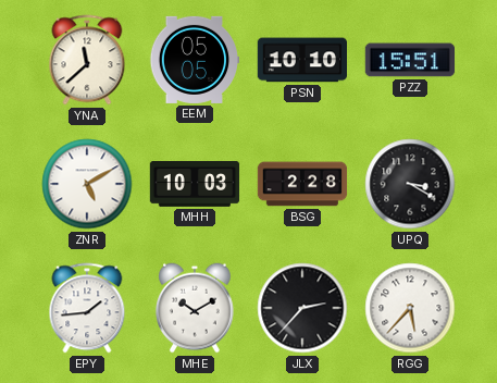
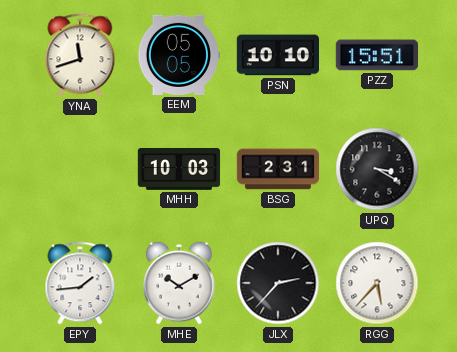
YNA: 11:38 -> 11:42 (80, 55)
ZNR: 5:10 -> none (87, 184)
BSG: 2:28 -> 2:31 (278, 169)
